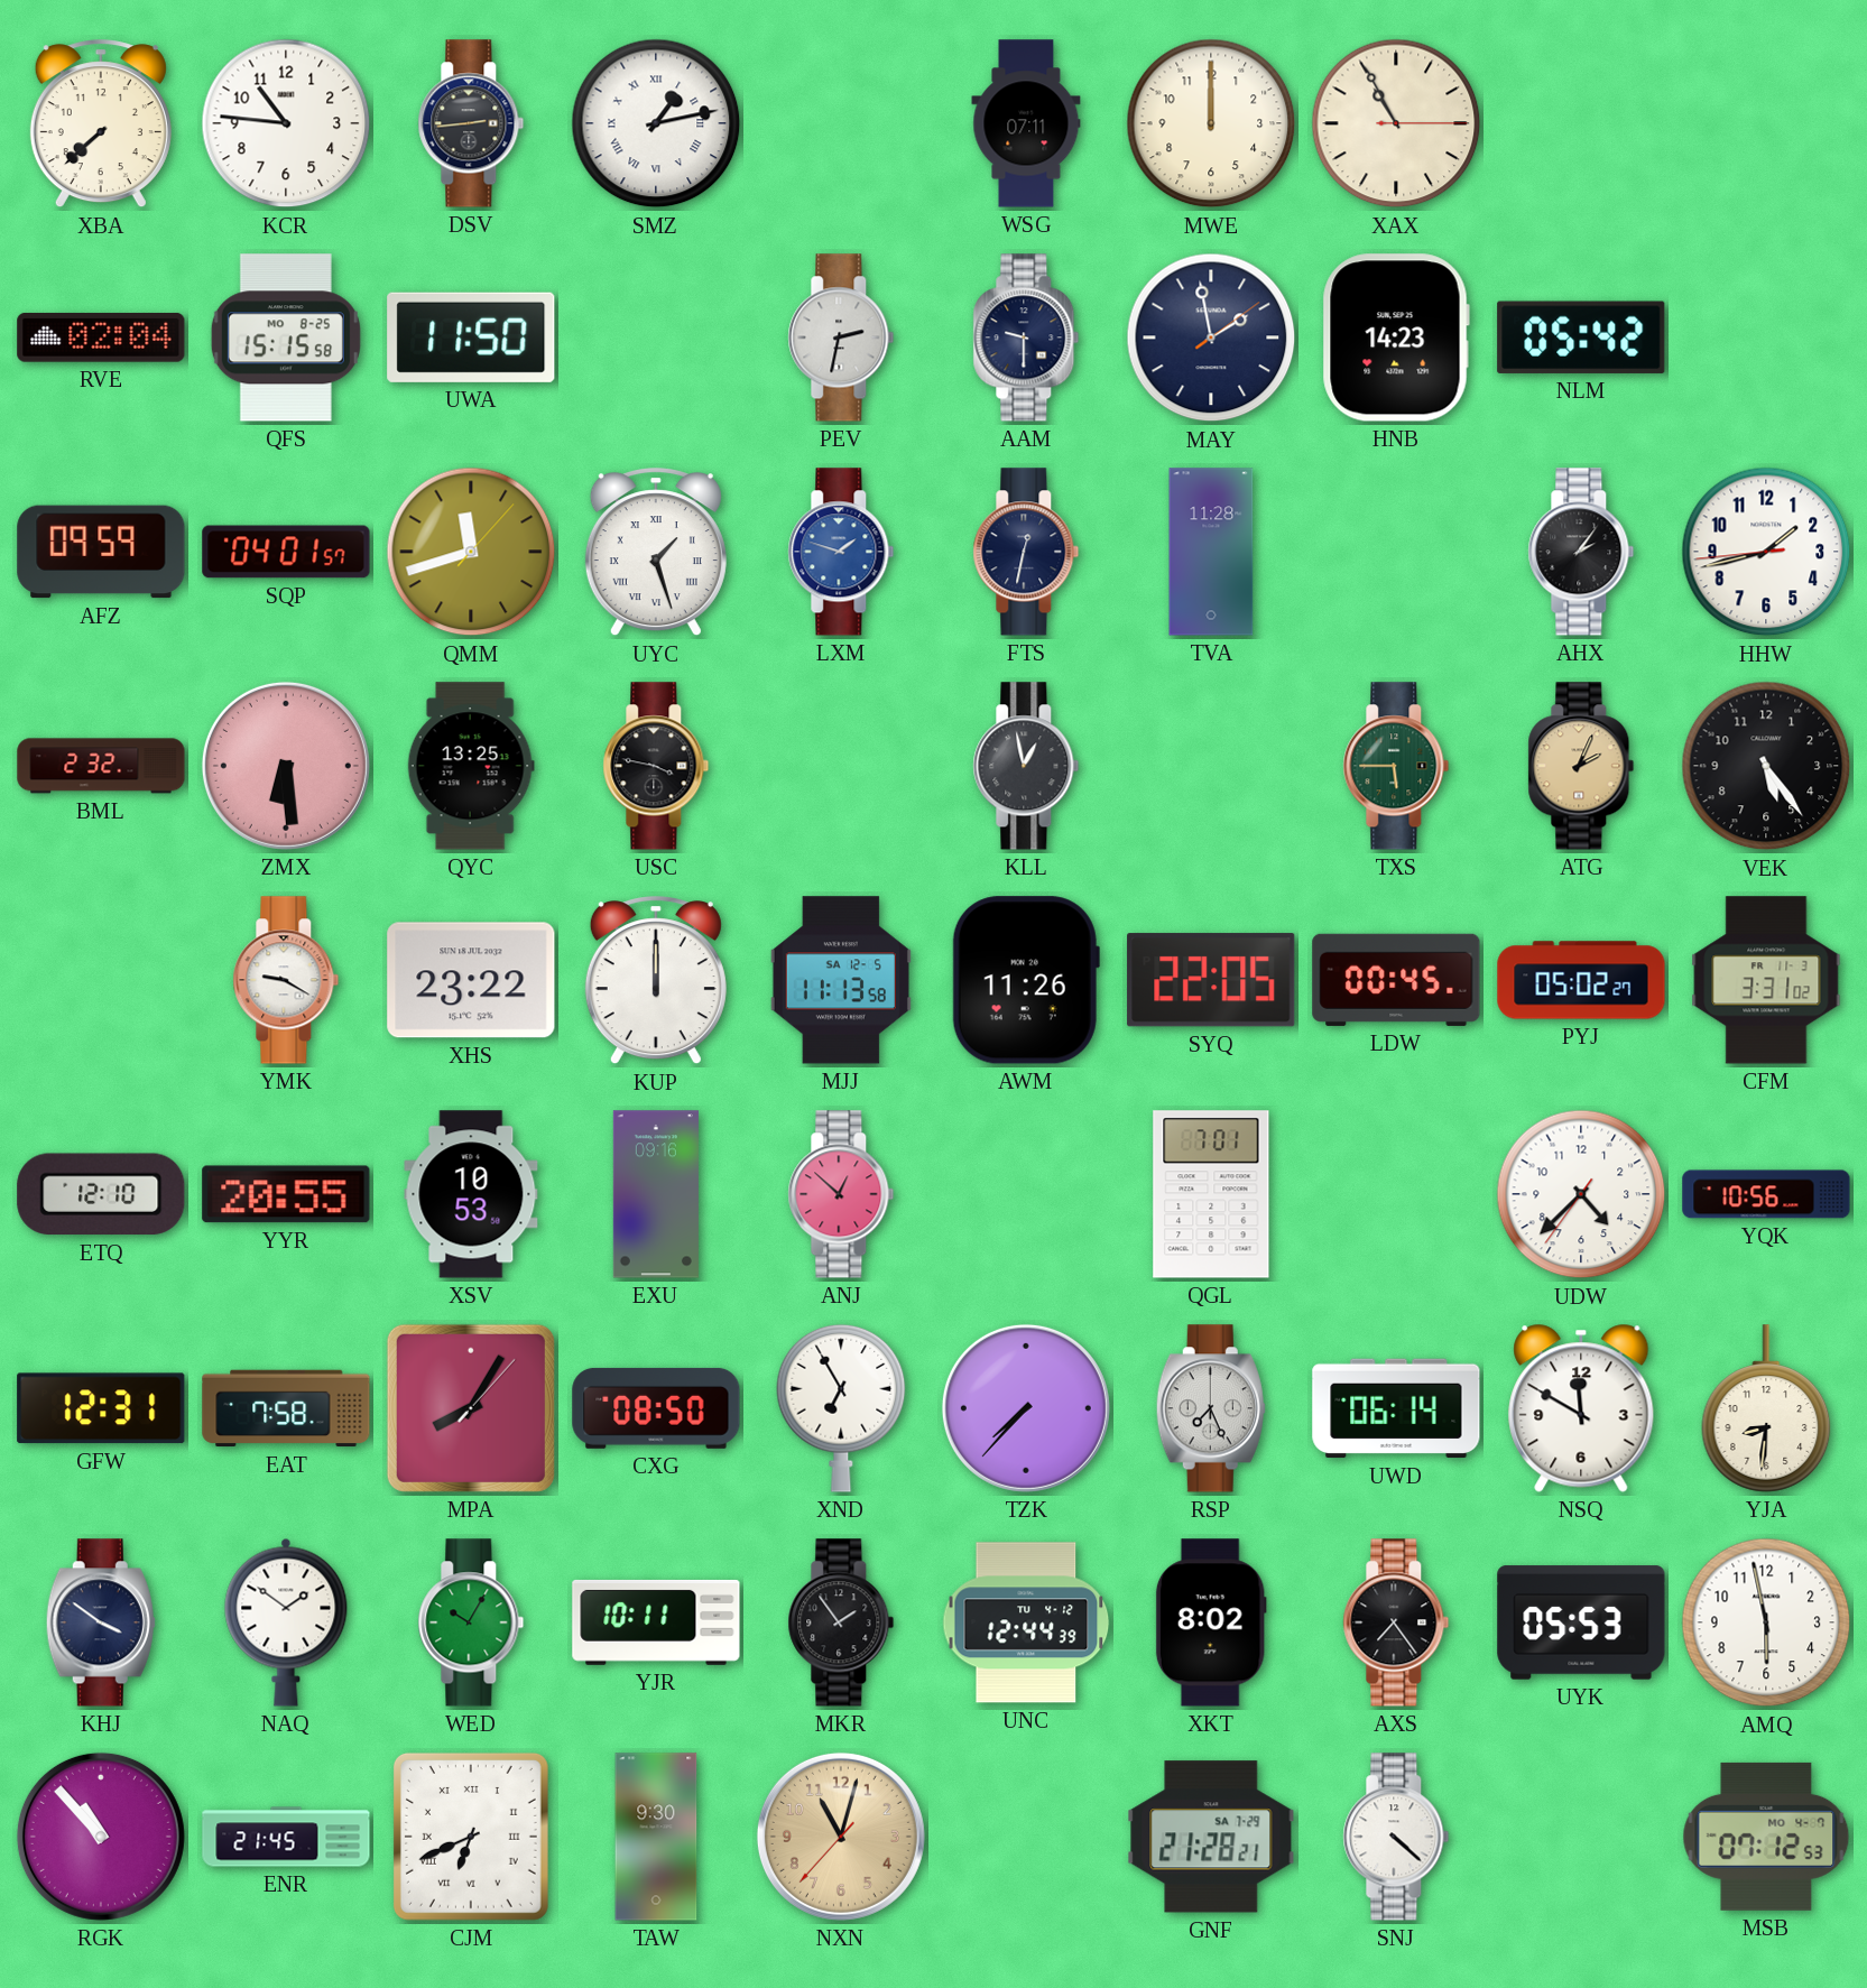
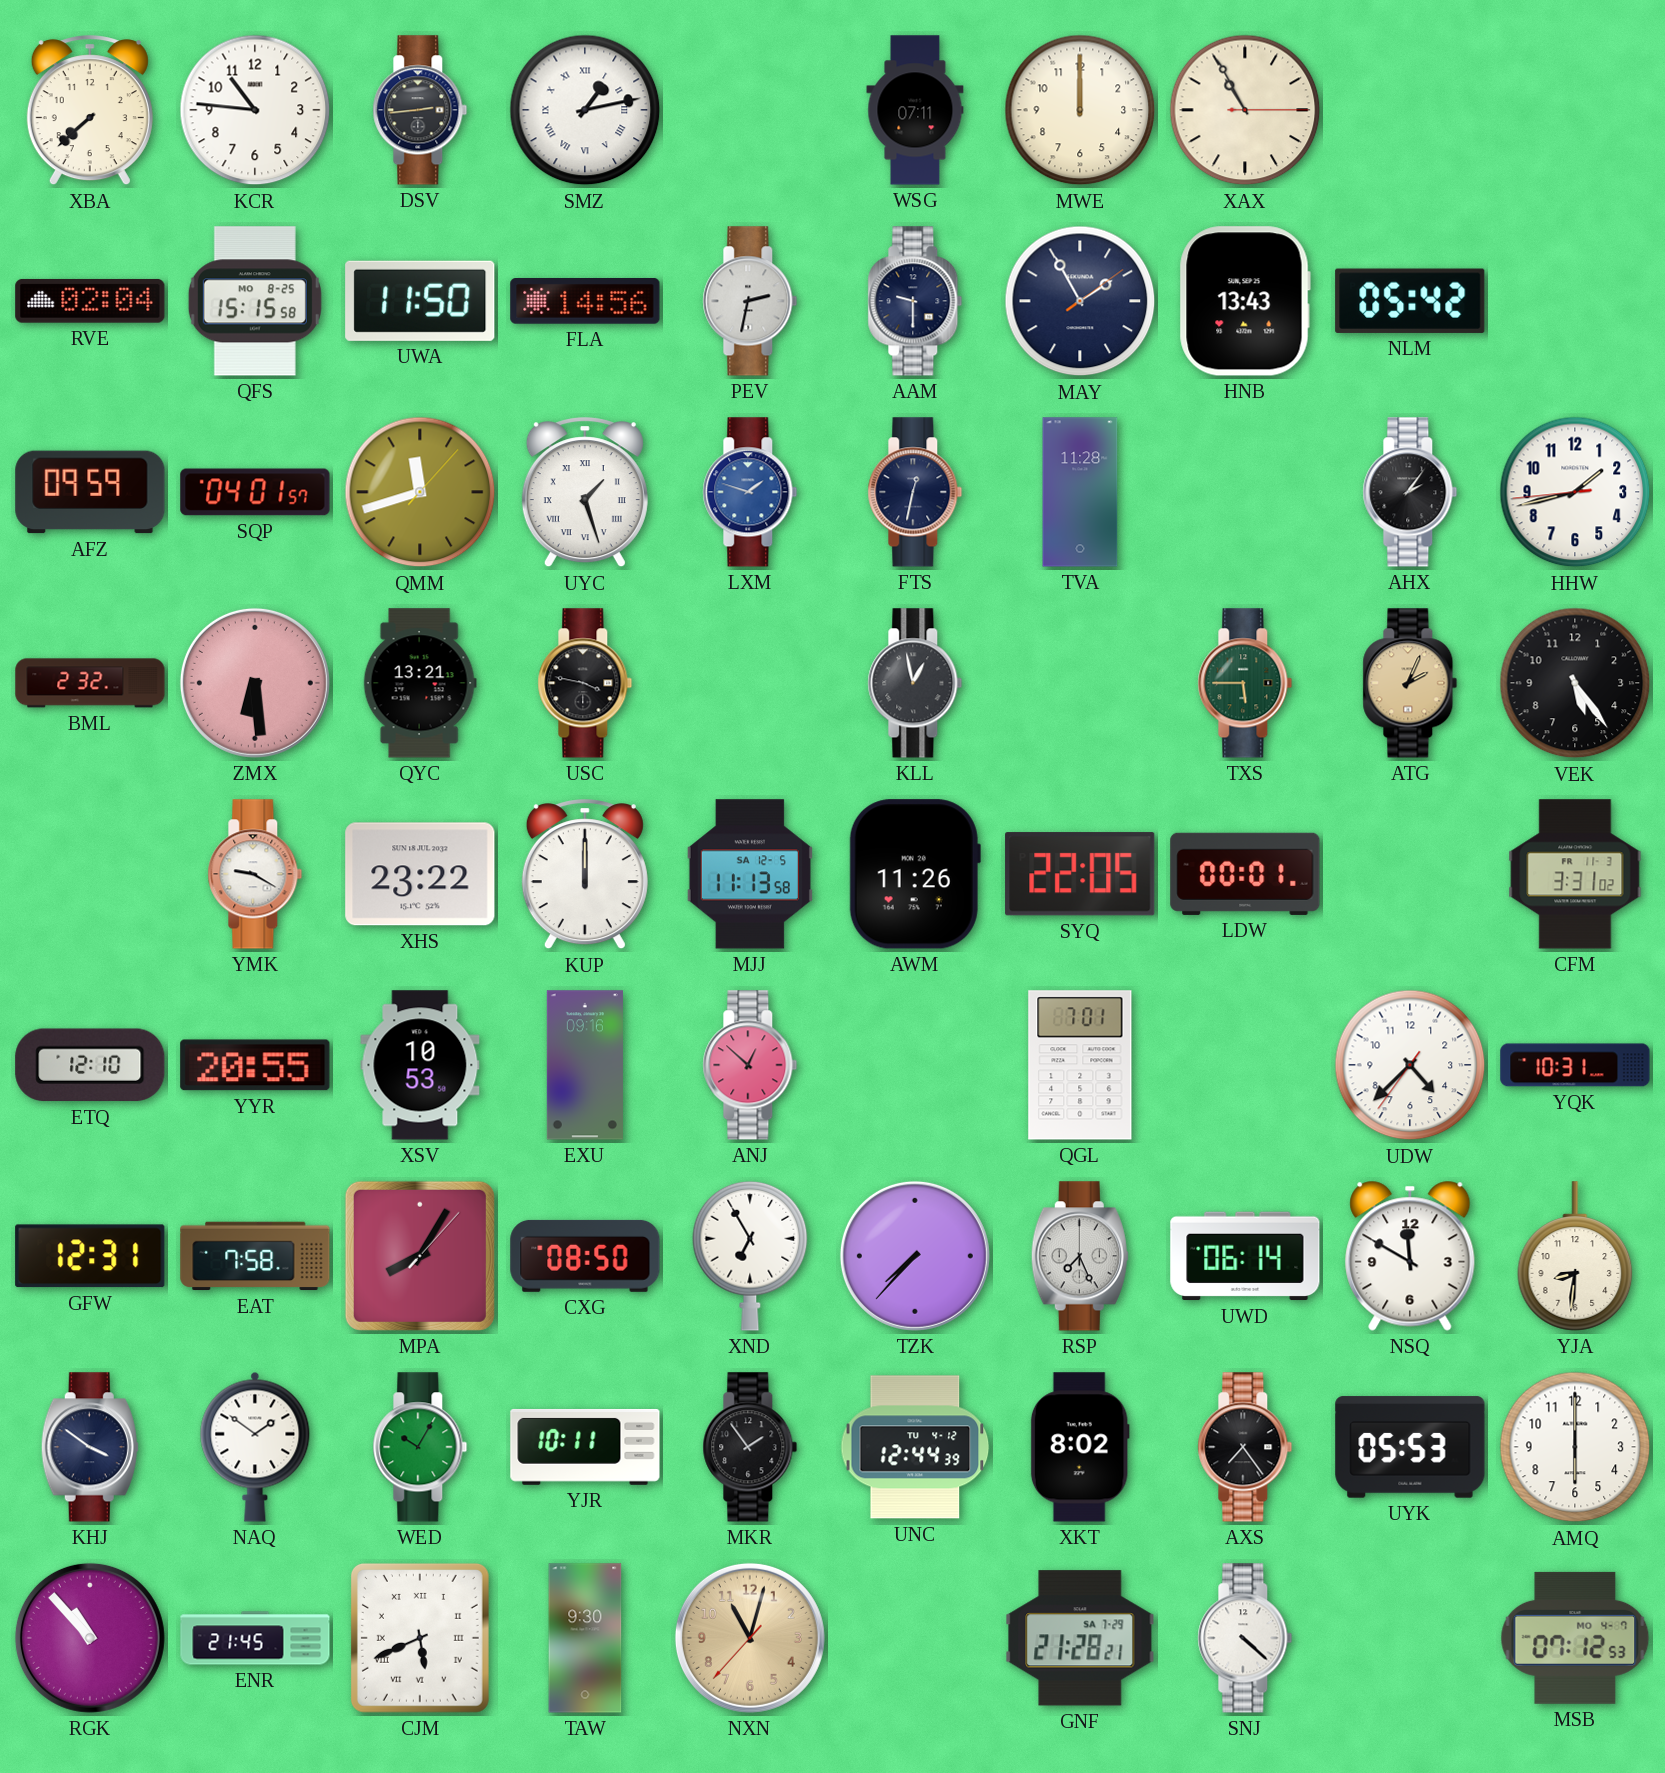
FLA: none -> 14:56 (585, 302)
MAY: 1:58 -> 1:55 (1080, 301)
HNB: 14:23 -> 13:43 (1245, 301)
QYC: 13:25 -> 13:21 (420, 683)
LDW: 00:45 -> 00:01 (1245, 874)
PYJ: 05:02 -> none (1581, 980)
YQK: 10:56 -> 10:31 (1575, 1065)
AMQ: 5:58 -> 6:00 (1575, 1447)
CJM: 6:41 -> 5:41 (420, 1638)
